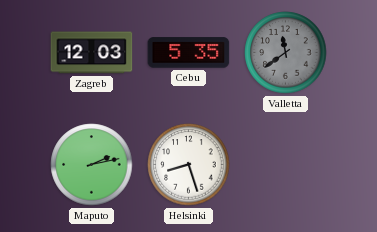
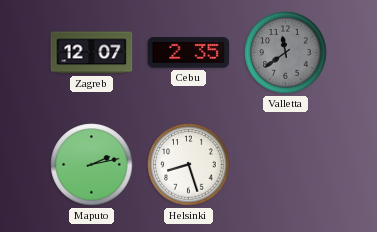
Zagreb: 12:03 -> 12:07 (92, 53)
Cebu: 5:35 -> 2:35 (189, 53)
